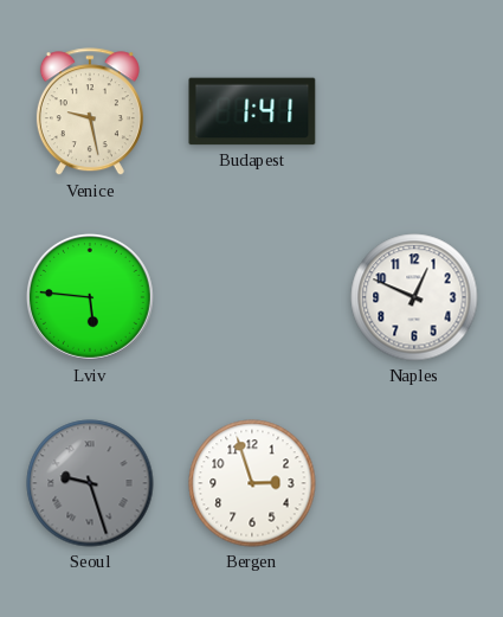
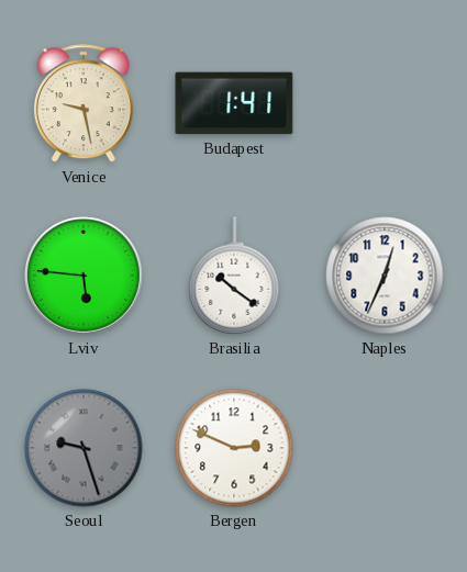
Brasilia: none -> 10:21 (234, 276)
Naples: 12:49 -> 12:34 (385, 276)
Bergen: 2:57 -> 2:49 (234, 448)
